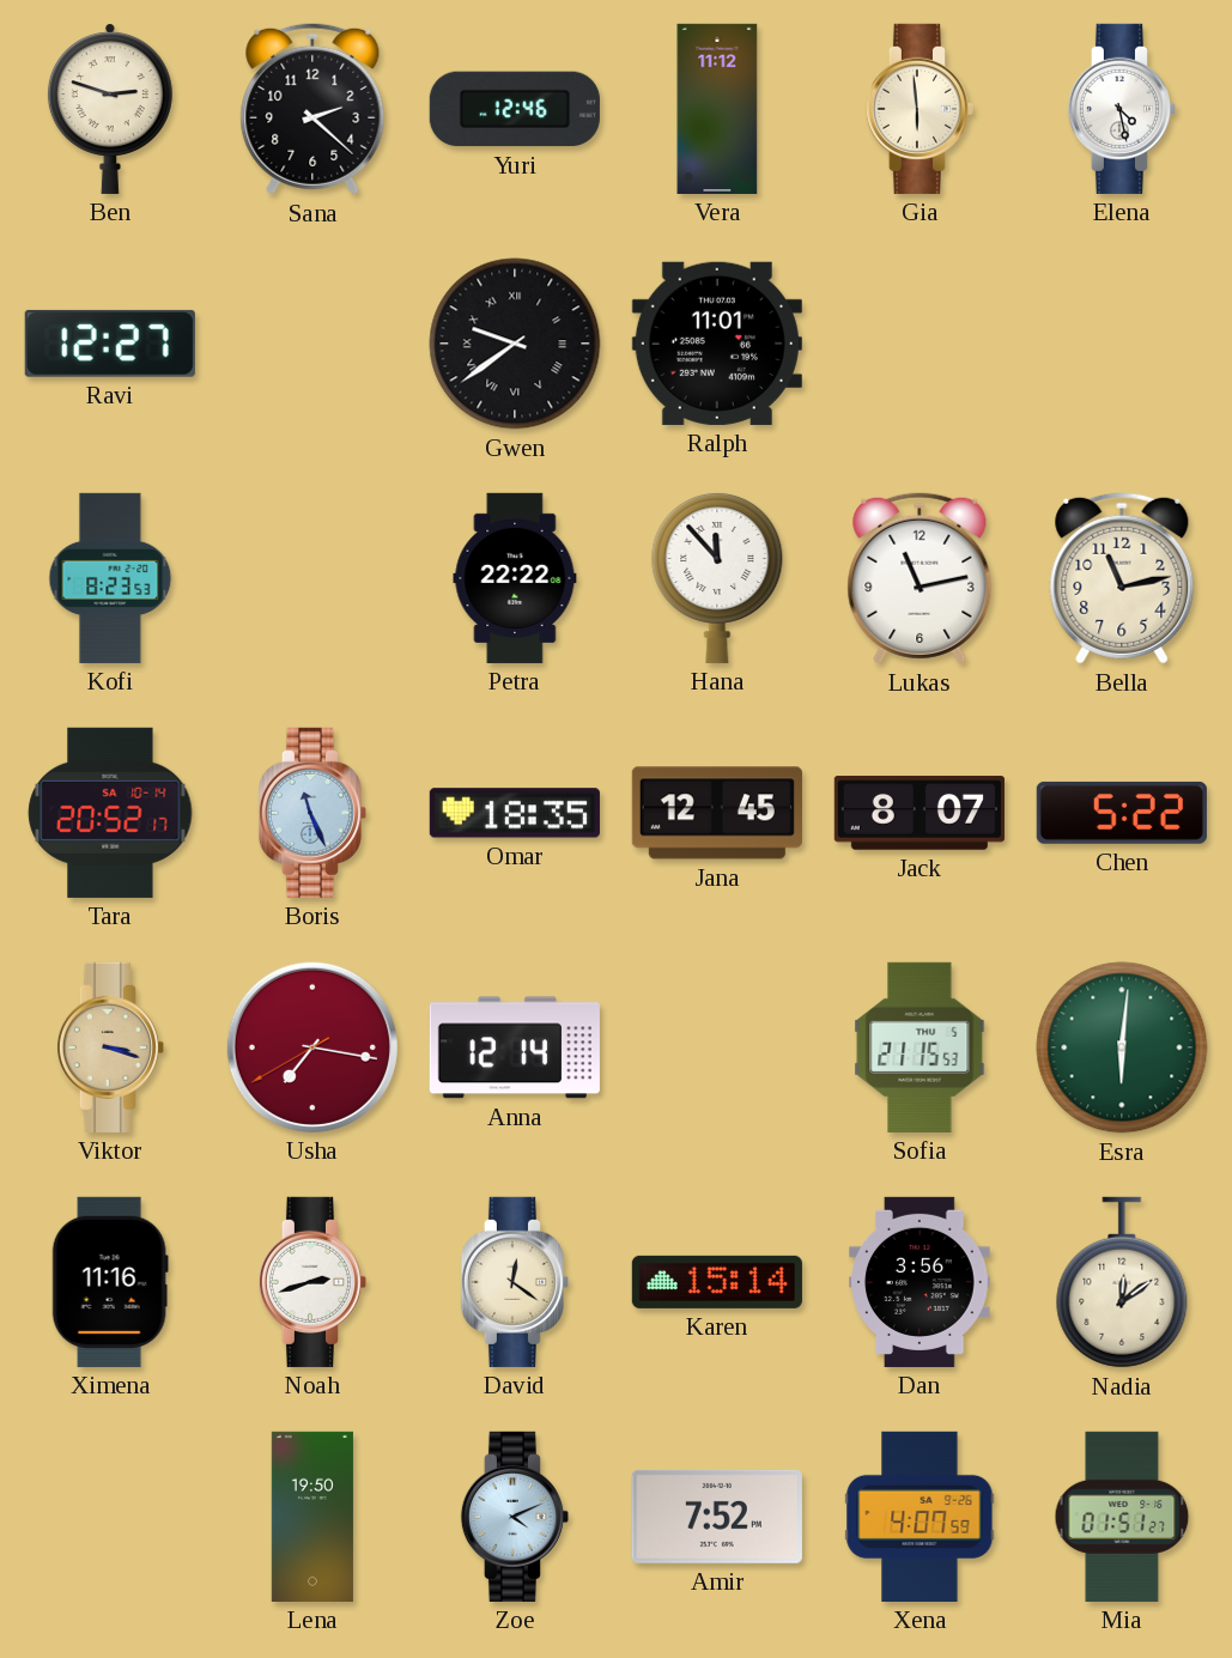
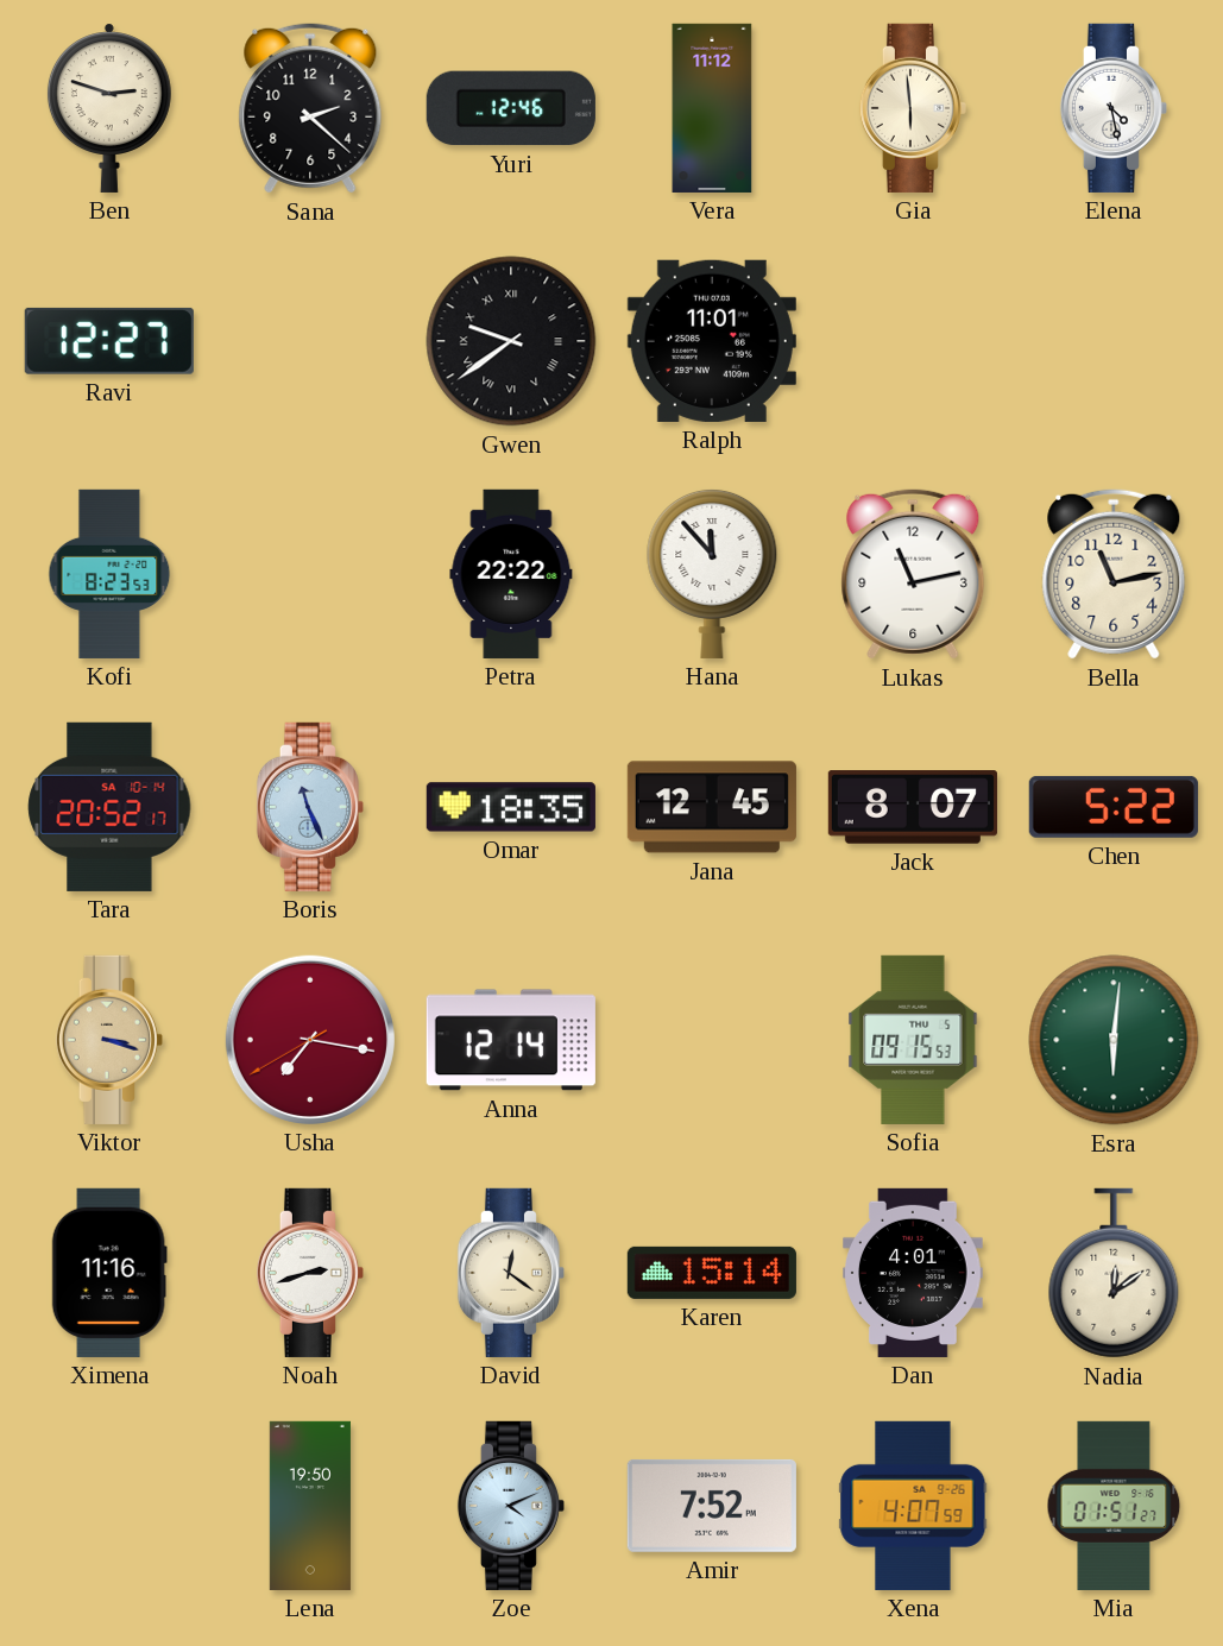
Sofia: 21:15 -> 09:15 (913, 1040)
Dan: 3:56 -> 4:01 (914, 1273)
